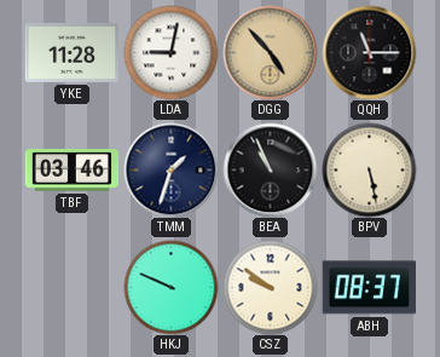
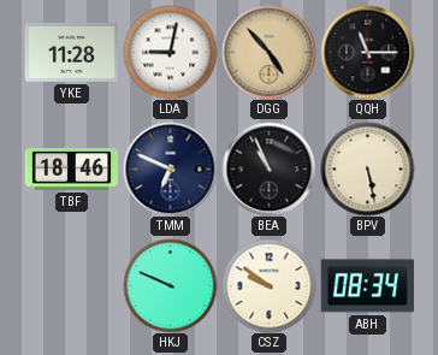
TBF: 03:46 -> 18:46 (71, 170)
TMM: 1:33 -> 6:49 (170, 168)
ABH: 08:37 -> 08:34 (367, 286)
